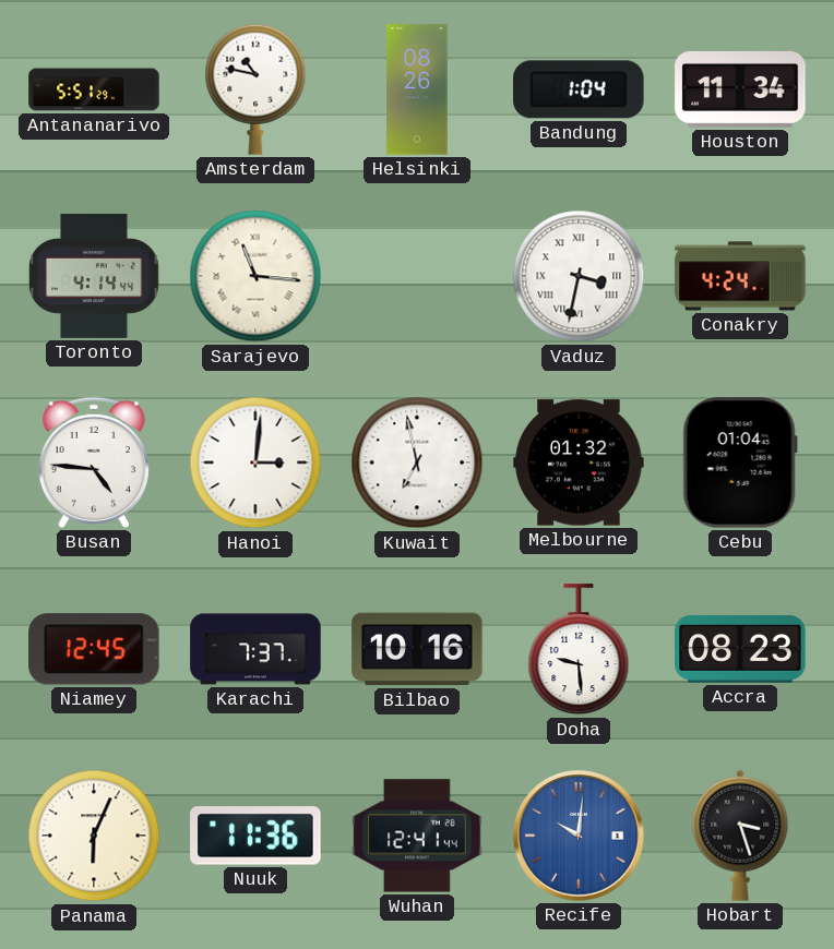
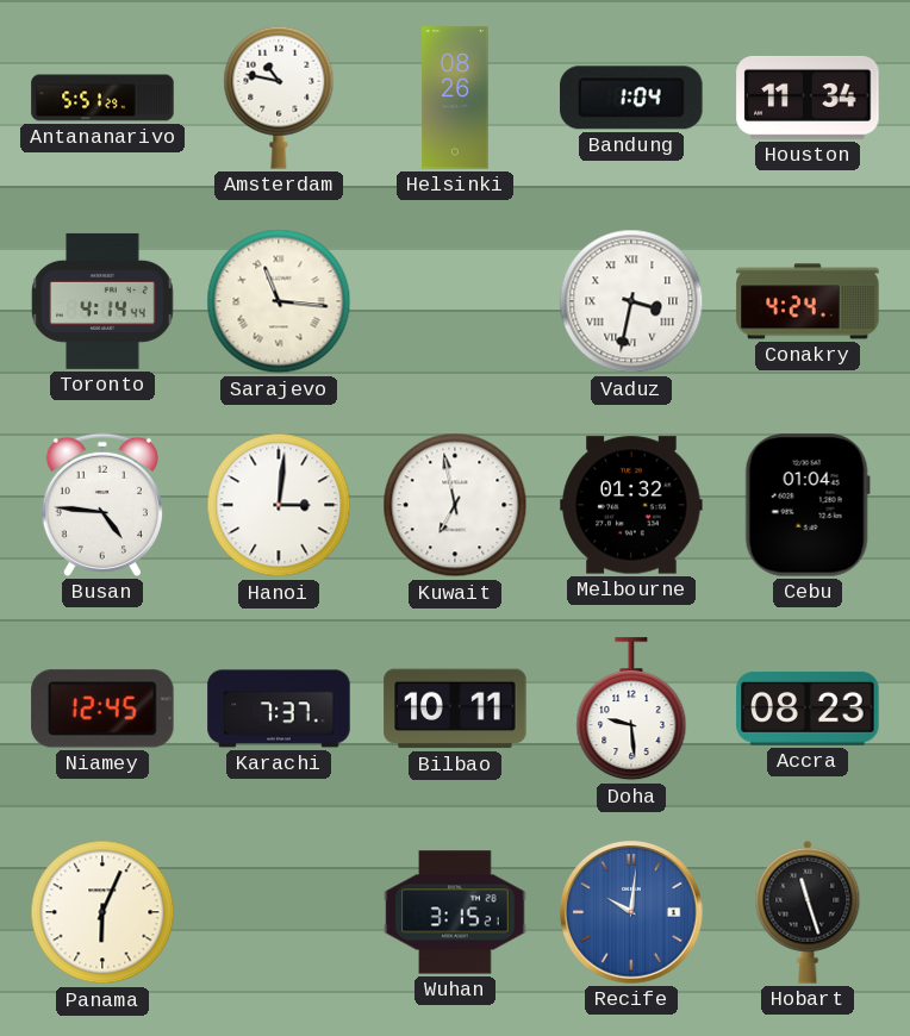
Bilbao: 10:16 -> 10:11 (455, 709)
Nuuk: 11:36 -> none (255, 836)
Wuhan: 12:41 -> 3:15 (455, 912)
Hobart: 3:27 -> 11:27 (808, 912)
